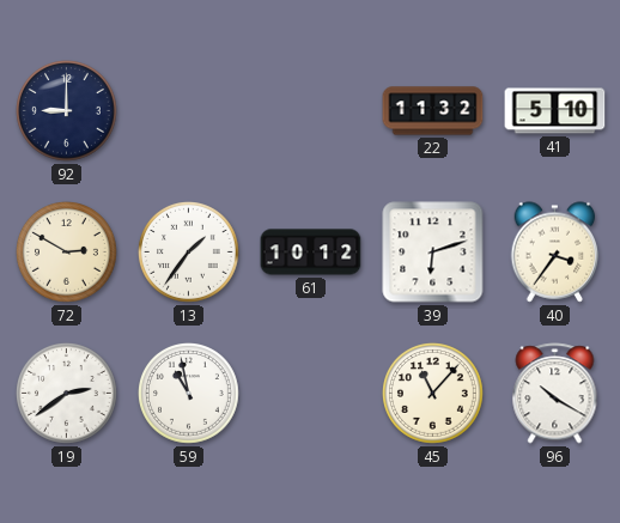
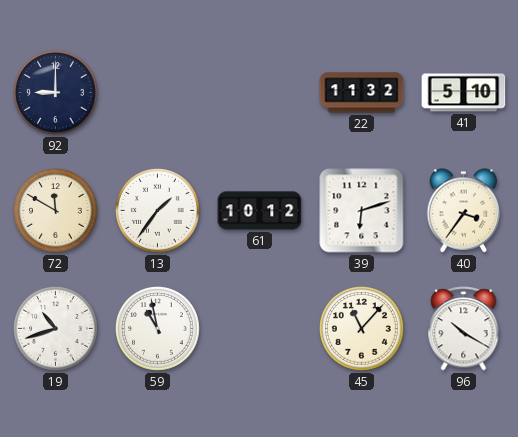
72: 2:50 -> 11:50 (56, 211)
19: 2:39 -> 10:42 (56, 329)
